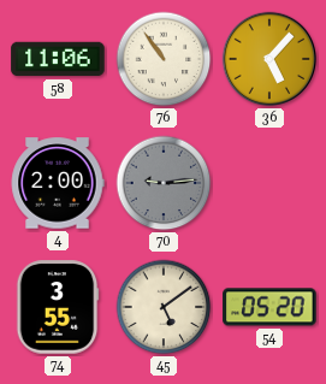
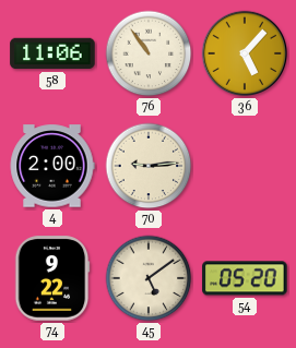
70 dial: grey -> cream (149, 166)
74: 3:55 -> 9:22 (52, 278)
